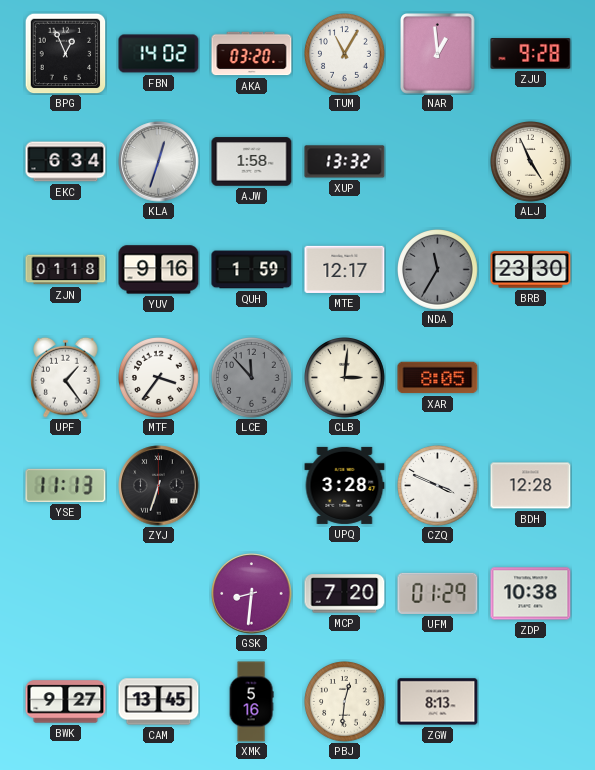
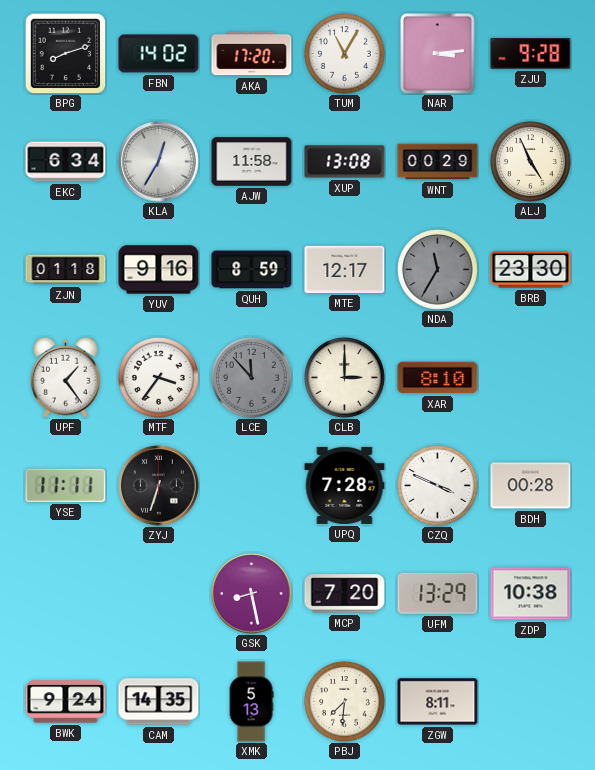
BPG: 12:56 -> 8:12 (65, 53)
AKA: 03:20 -> 17:20 (252, 54)
NAR: 12:59 -> 3:14 (438, 54)
KLA: 12:33 -> 12:35 (159, 162)
AJW: 1:58 -> 11:58 (252, 162)
XUP: 13:32 -> 13:08 (345, 162)
WNT: none -> 00:29 (438, 162)
QUH: 1:59 -> 8:59 (252, 270)
CLB: 3:01 -> 3:00 (345, 378)
XAR: 8:05 -> 8:10 (438, 378)
YSE: 11:13 -> 11:11 (66, 485)
UPQ: 3:28 -> 7:28 (345, 485)
BDH: 12:28 -> 00:28 (531, 486)
GSK: 8:31 -> 8:28 (252, 594)
UFM: 01:29 -> 13:29 (438, 593)
BWK: 9:27 -> 9:24 (66, 702)
CAM: 13:45 -> 14:35 (159, 702)
XMK: 5:16 -> 5:13 (251, 702)
PBJ: 12:31 -> 7:31 (345, 702)
ZGW: 8:13 -> 8:11 (438, 702)
